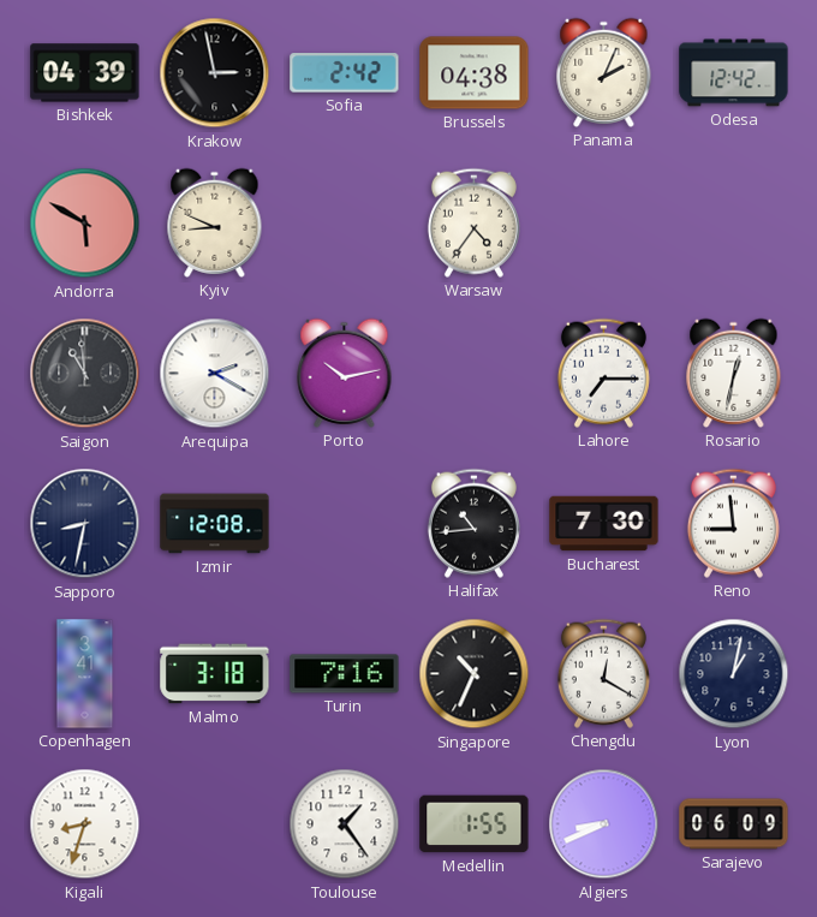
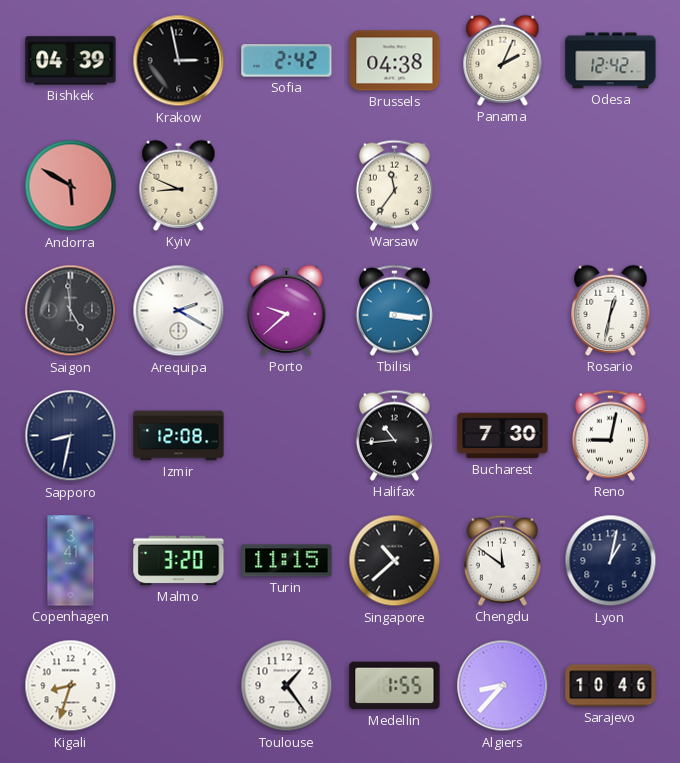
Warsaw: 4:36 -> 11:36 (394, 185)
Saigon: 10:59 -> 4:59 (71, 311)
Porto: 10:13 -> 9:38 (287, 310)
Tbilisi: none -> 3:16 (394, 310)
Lahore: 7:15 -> none (603, 373)
Reno: 8:59 -> 9:02 (610, 435)
Malmo: 3:18 -> 3:20 (179, 561)
Turin: 7:16 -> 11:15 (287, 561)
Singapore: 10:34 -> 10:38 (395, 561)
Chengdu: 12:20 -> 11:51 (502, 560)
Algiers: 8:41 -> 8:37 (503, 686)
Sarajevo: 06:09 -> 10:46 (611, 686)
